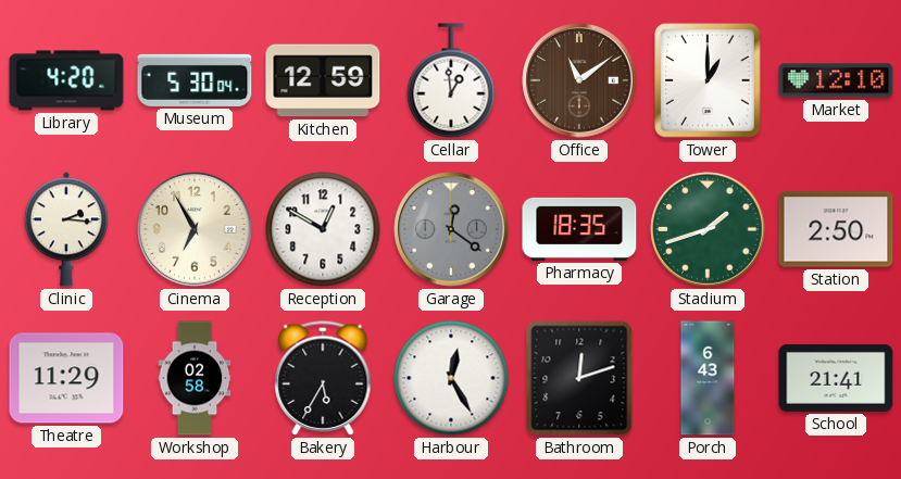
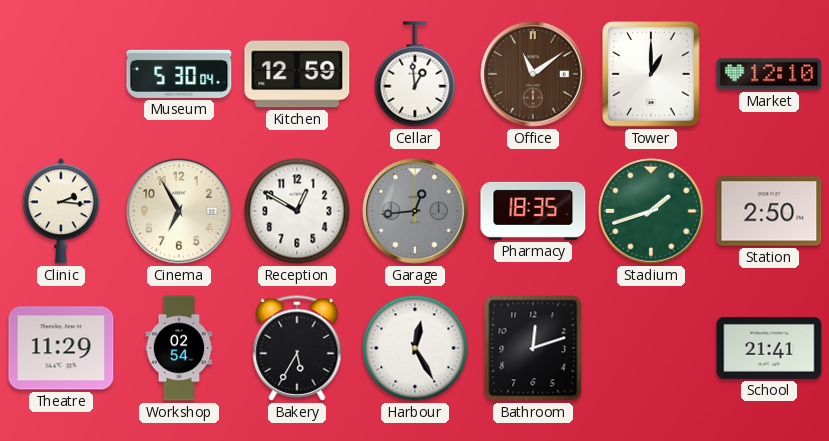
Library: 4:20 -> none (66, 80)
Garage: 12:21 -> 12:44 (415, 211)
Workshop: 02:58 -> 02:54 (179, 348)
Porch: 6:43 -> none (708, 378)
